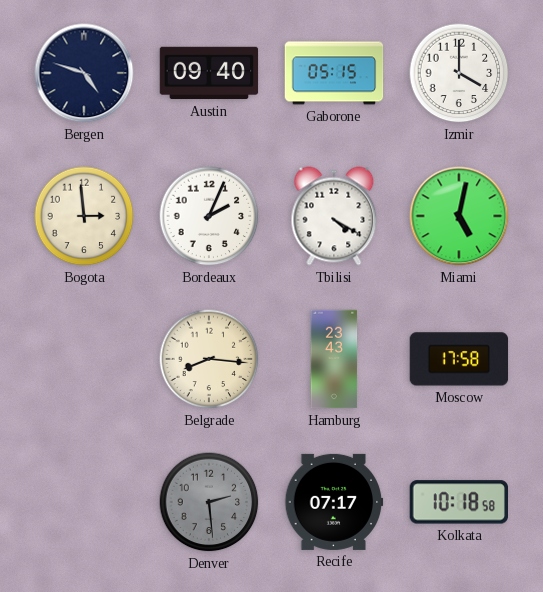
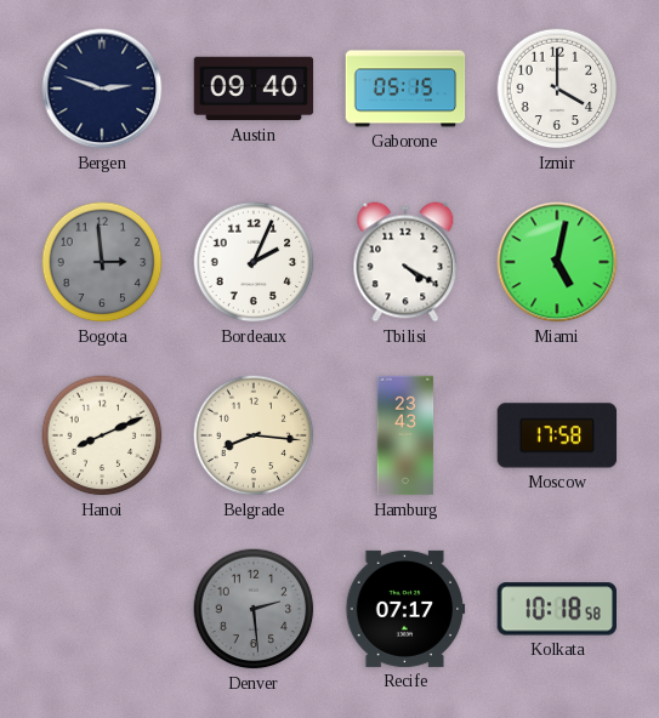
Bergen: 4:48 -> 2:48 (102, 89)
Bogota dial: cream -> grey (102, 262)
Hanoi: none -> 8:11 (102, 435)
